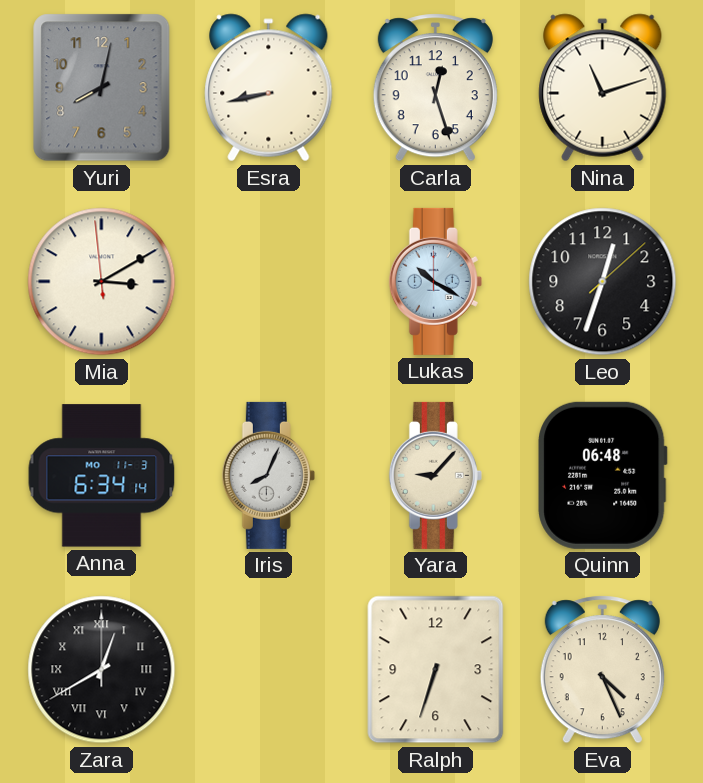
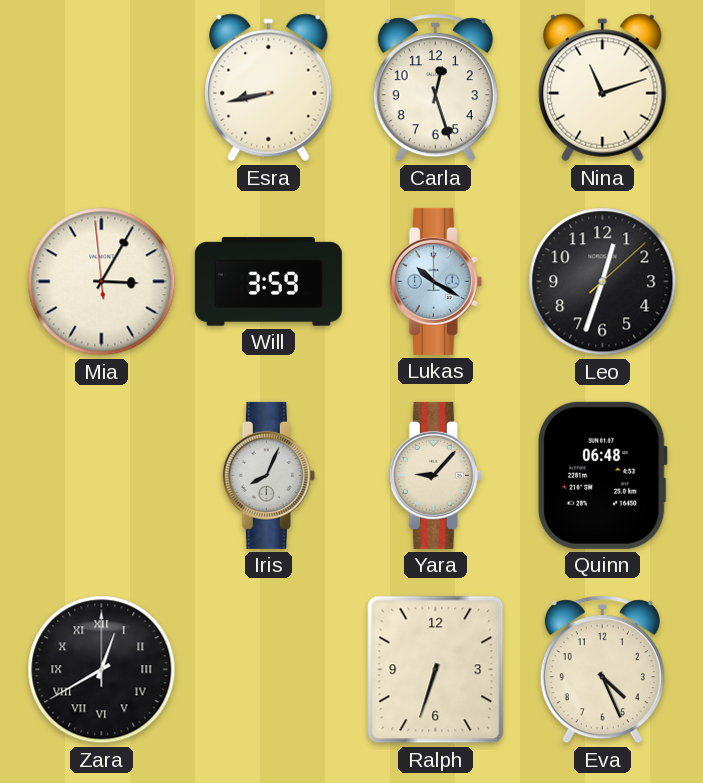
Yuri: 8:02 -> none (102, 88)
Mia: 3:09 -> 3:04 (102, 282)
Will: none -> 3:59 (268, 282)
Anna: 6:34 -> none (102, 476)
